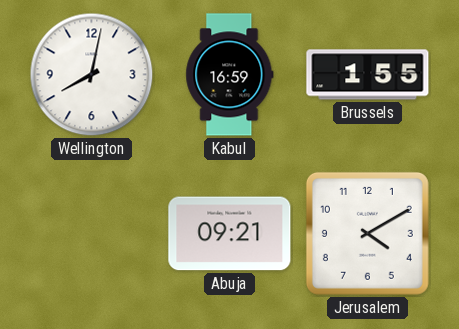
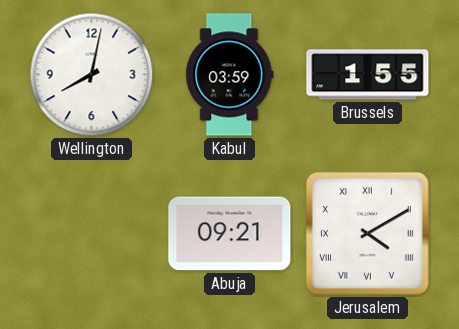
Kabul: 16:59 -> 03:59 (230, 75)
Jerusalem numerals: Arabic -> Roman (367, 233)
